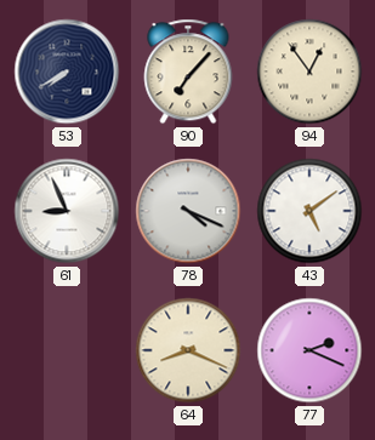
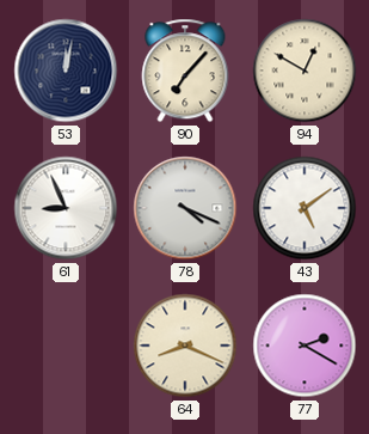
53: 7:40 -> 12:02 (66, 71)
94: 12:54 -> 12:50 (305, 71)
77: 2:19 -> 2:20 (305, 346)
